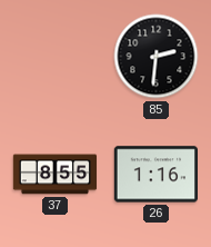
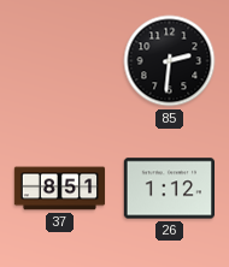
37: 8:55 -> 8:51 (60, 189)
26: 1:16 -> 1:12 (169, 189)
